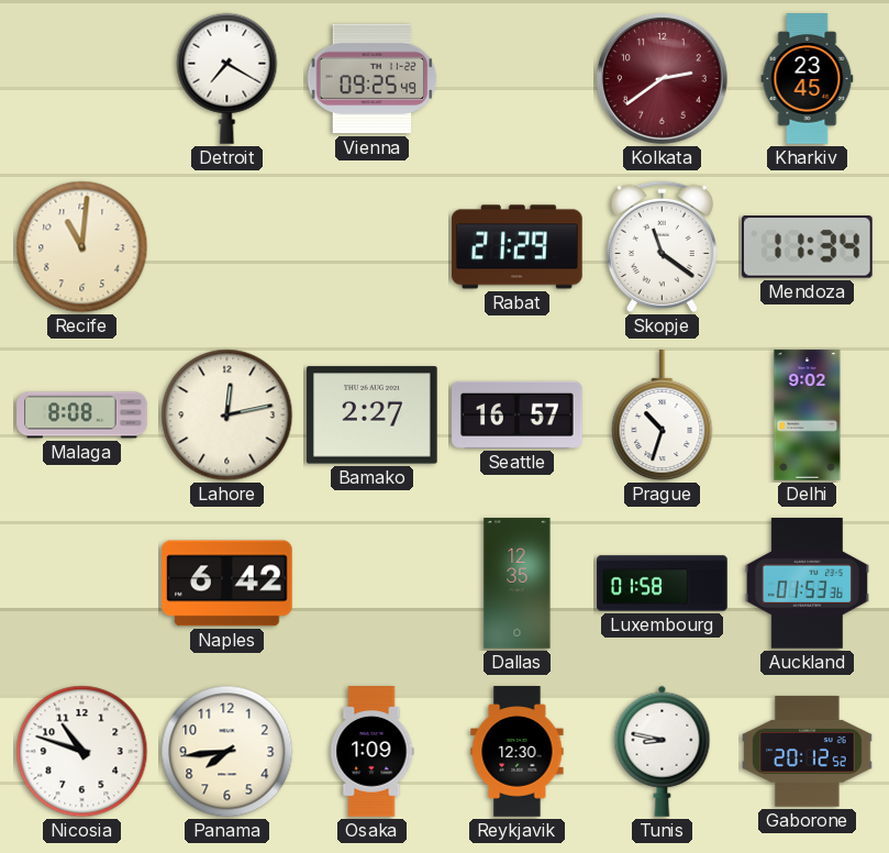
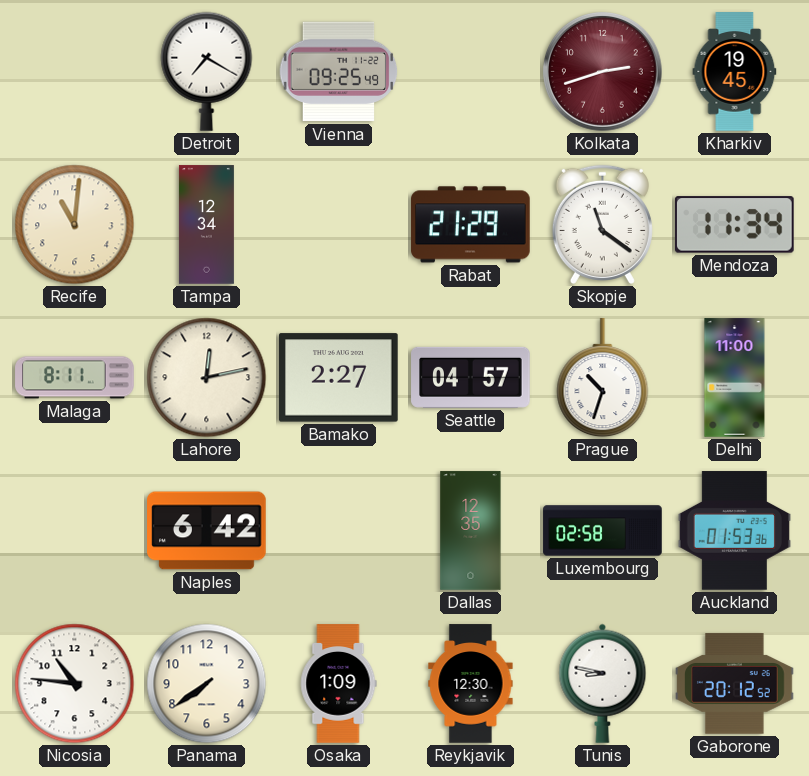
Kolkata: 2:39 -> 2:42 (603, 72)
Kharkiv: 23:45 -> 19:45 (735, 72)
Tampa: none -> 12:34 (206, 225)
Malaga: 8:08 -> 8:11 (75, 378)
Seattle: 16:57 -> 04:57 (471, 377)
Delhi: 9:02 -> 11:00 (735, 378)
Luxembourg: 01:58 -> 02:58 (603, 531)
Nicosia: 10:48 -> 10:46 (75, 684)
Panama: 7:44 -> 7:39 (207, 684)
